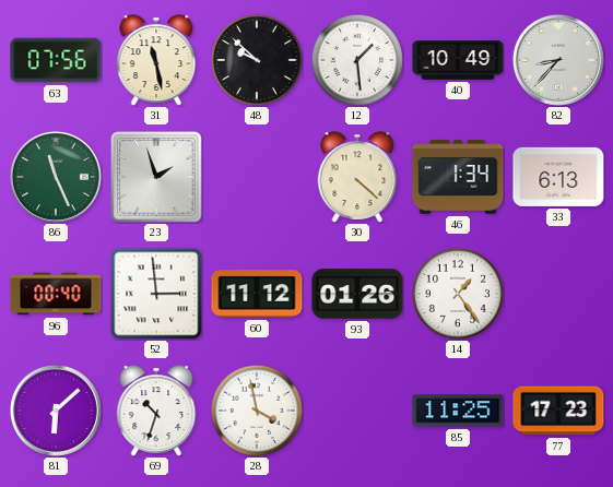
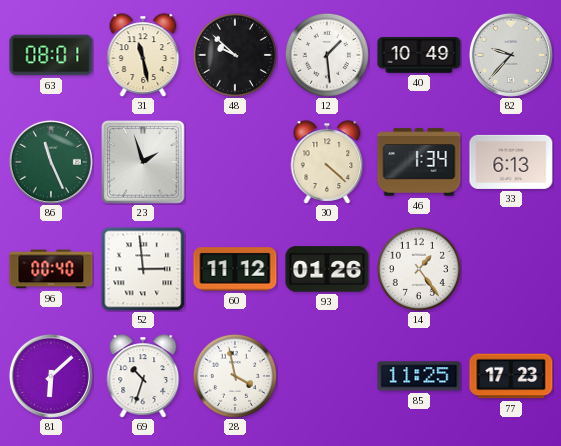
63: 07:56 -> 08:01 (51, 55)
82: 8:37 -> 9:37 (511, 55)
